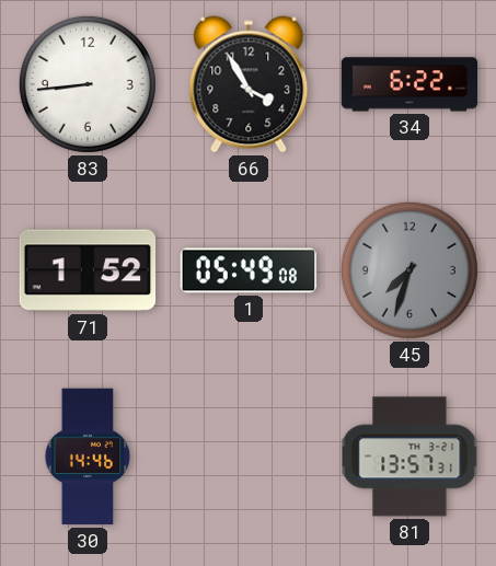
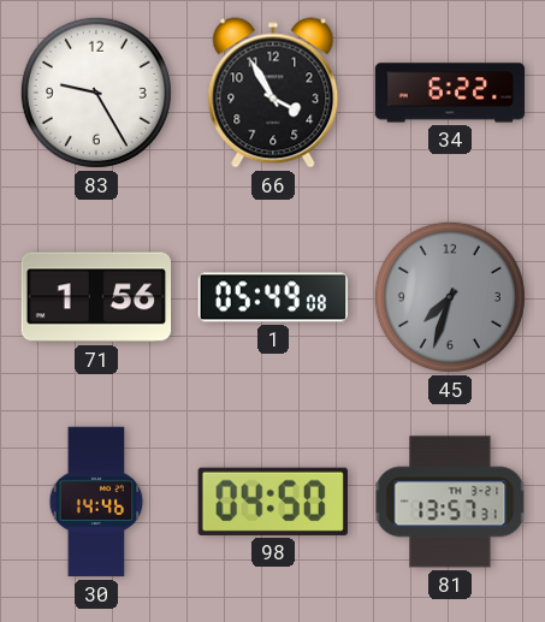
83: 8:44 -> 9:25 (96, 93)
71: 1:52 -> 1:56 (96, 297)
98: none -> 04:50 (273, 502)
